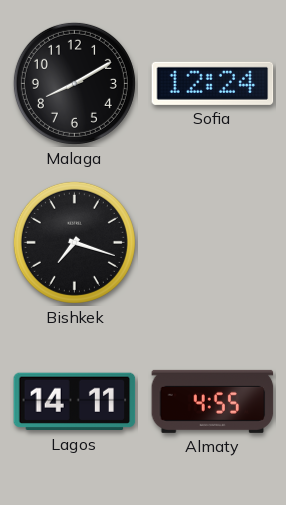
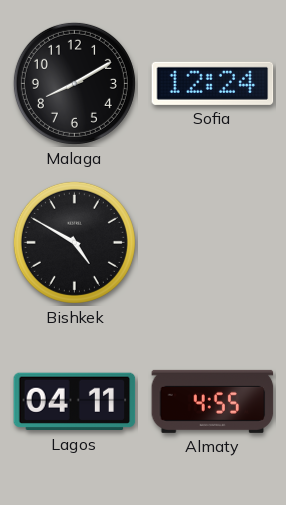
Bishkek: 7:18 -> 4:50 (74, 242)
Lagos: 14:11 -> 04:11 (75, 402)
